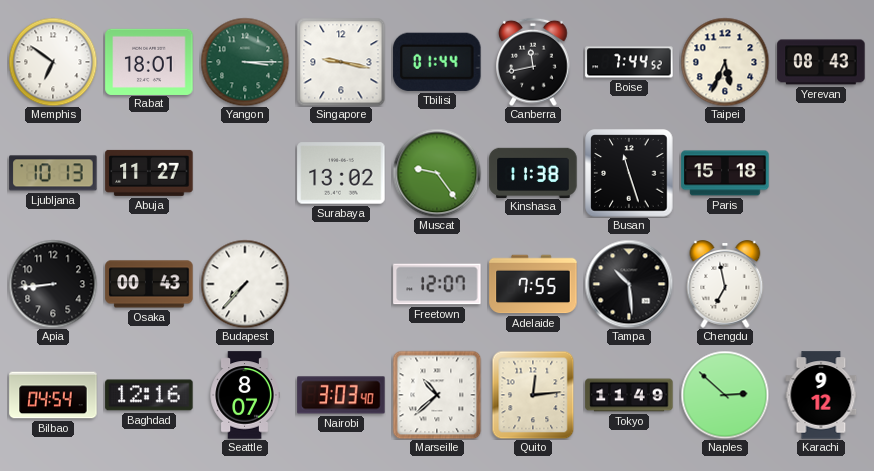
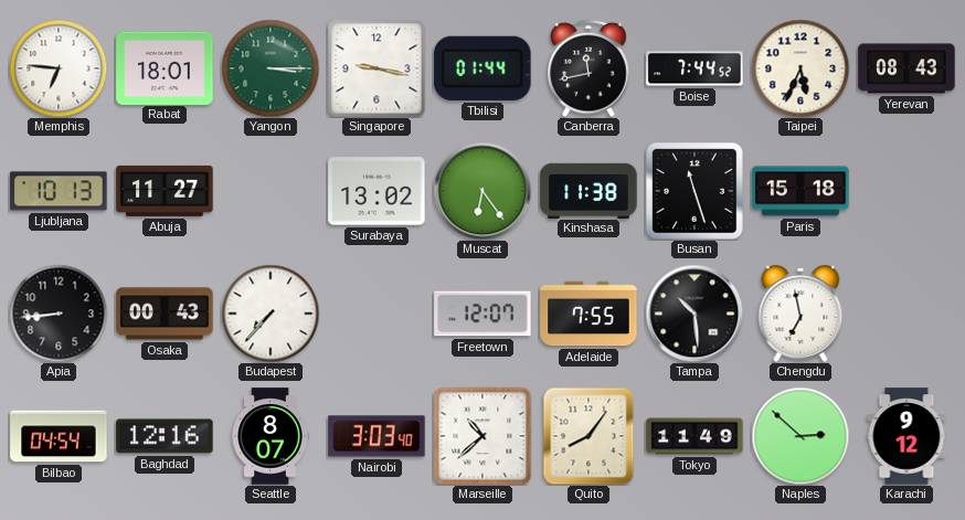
Memphis: 6:51 -> 6:46 (59, 68)
Muscat: 9:24 -> 6:24 (482, 191)
Quito: 12:14 -> 8:06 (588, 436)
